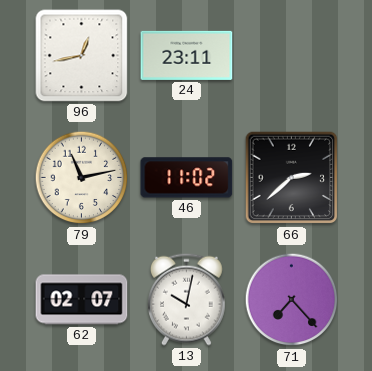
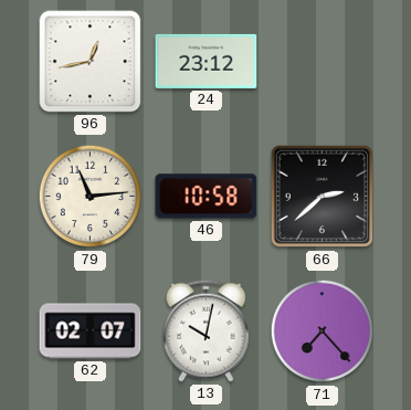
24: 23:11 -> 23:12 (207, 61)
79: 11:13 -> 11:14 (91, 197)
46: 11:02 -> 10:58 (207, 197)
